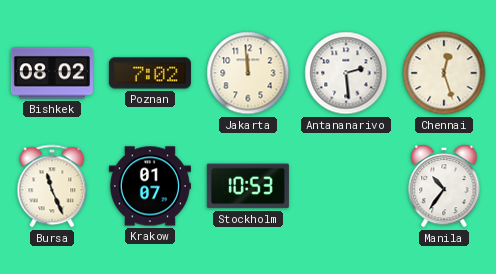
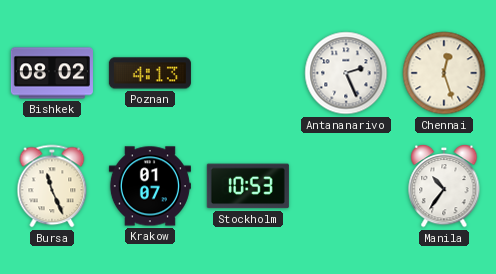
Poznan: 7:02 -> 4:13 (150, 73)
Jakarta: 11:59 -> none (248, 73)
Antananarivo: 2:29 -> 2:26 (346, 73)
